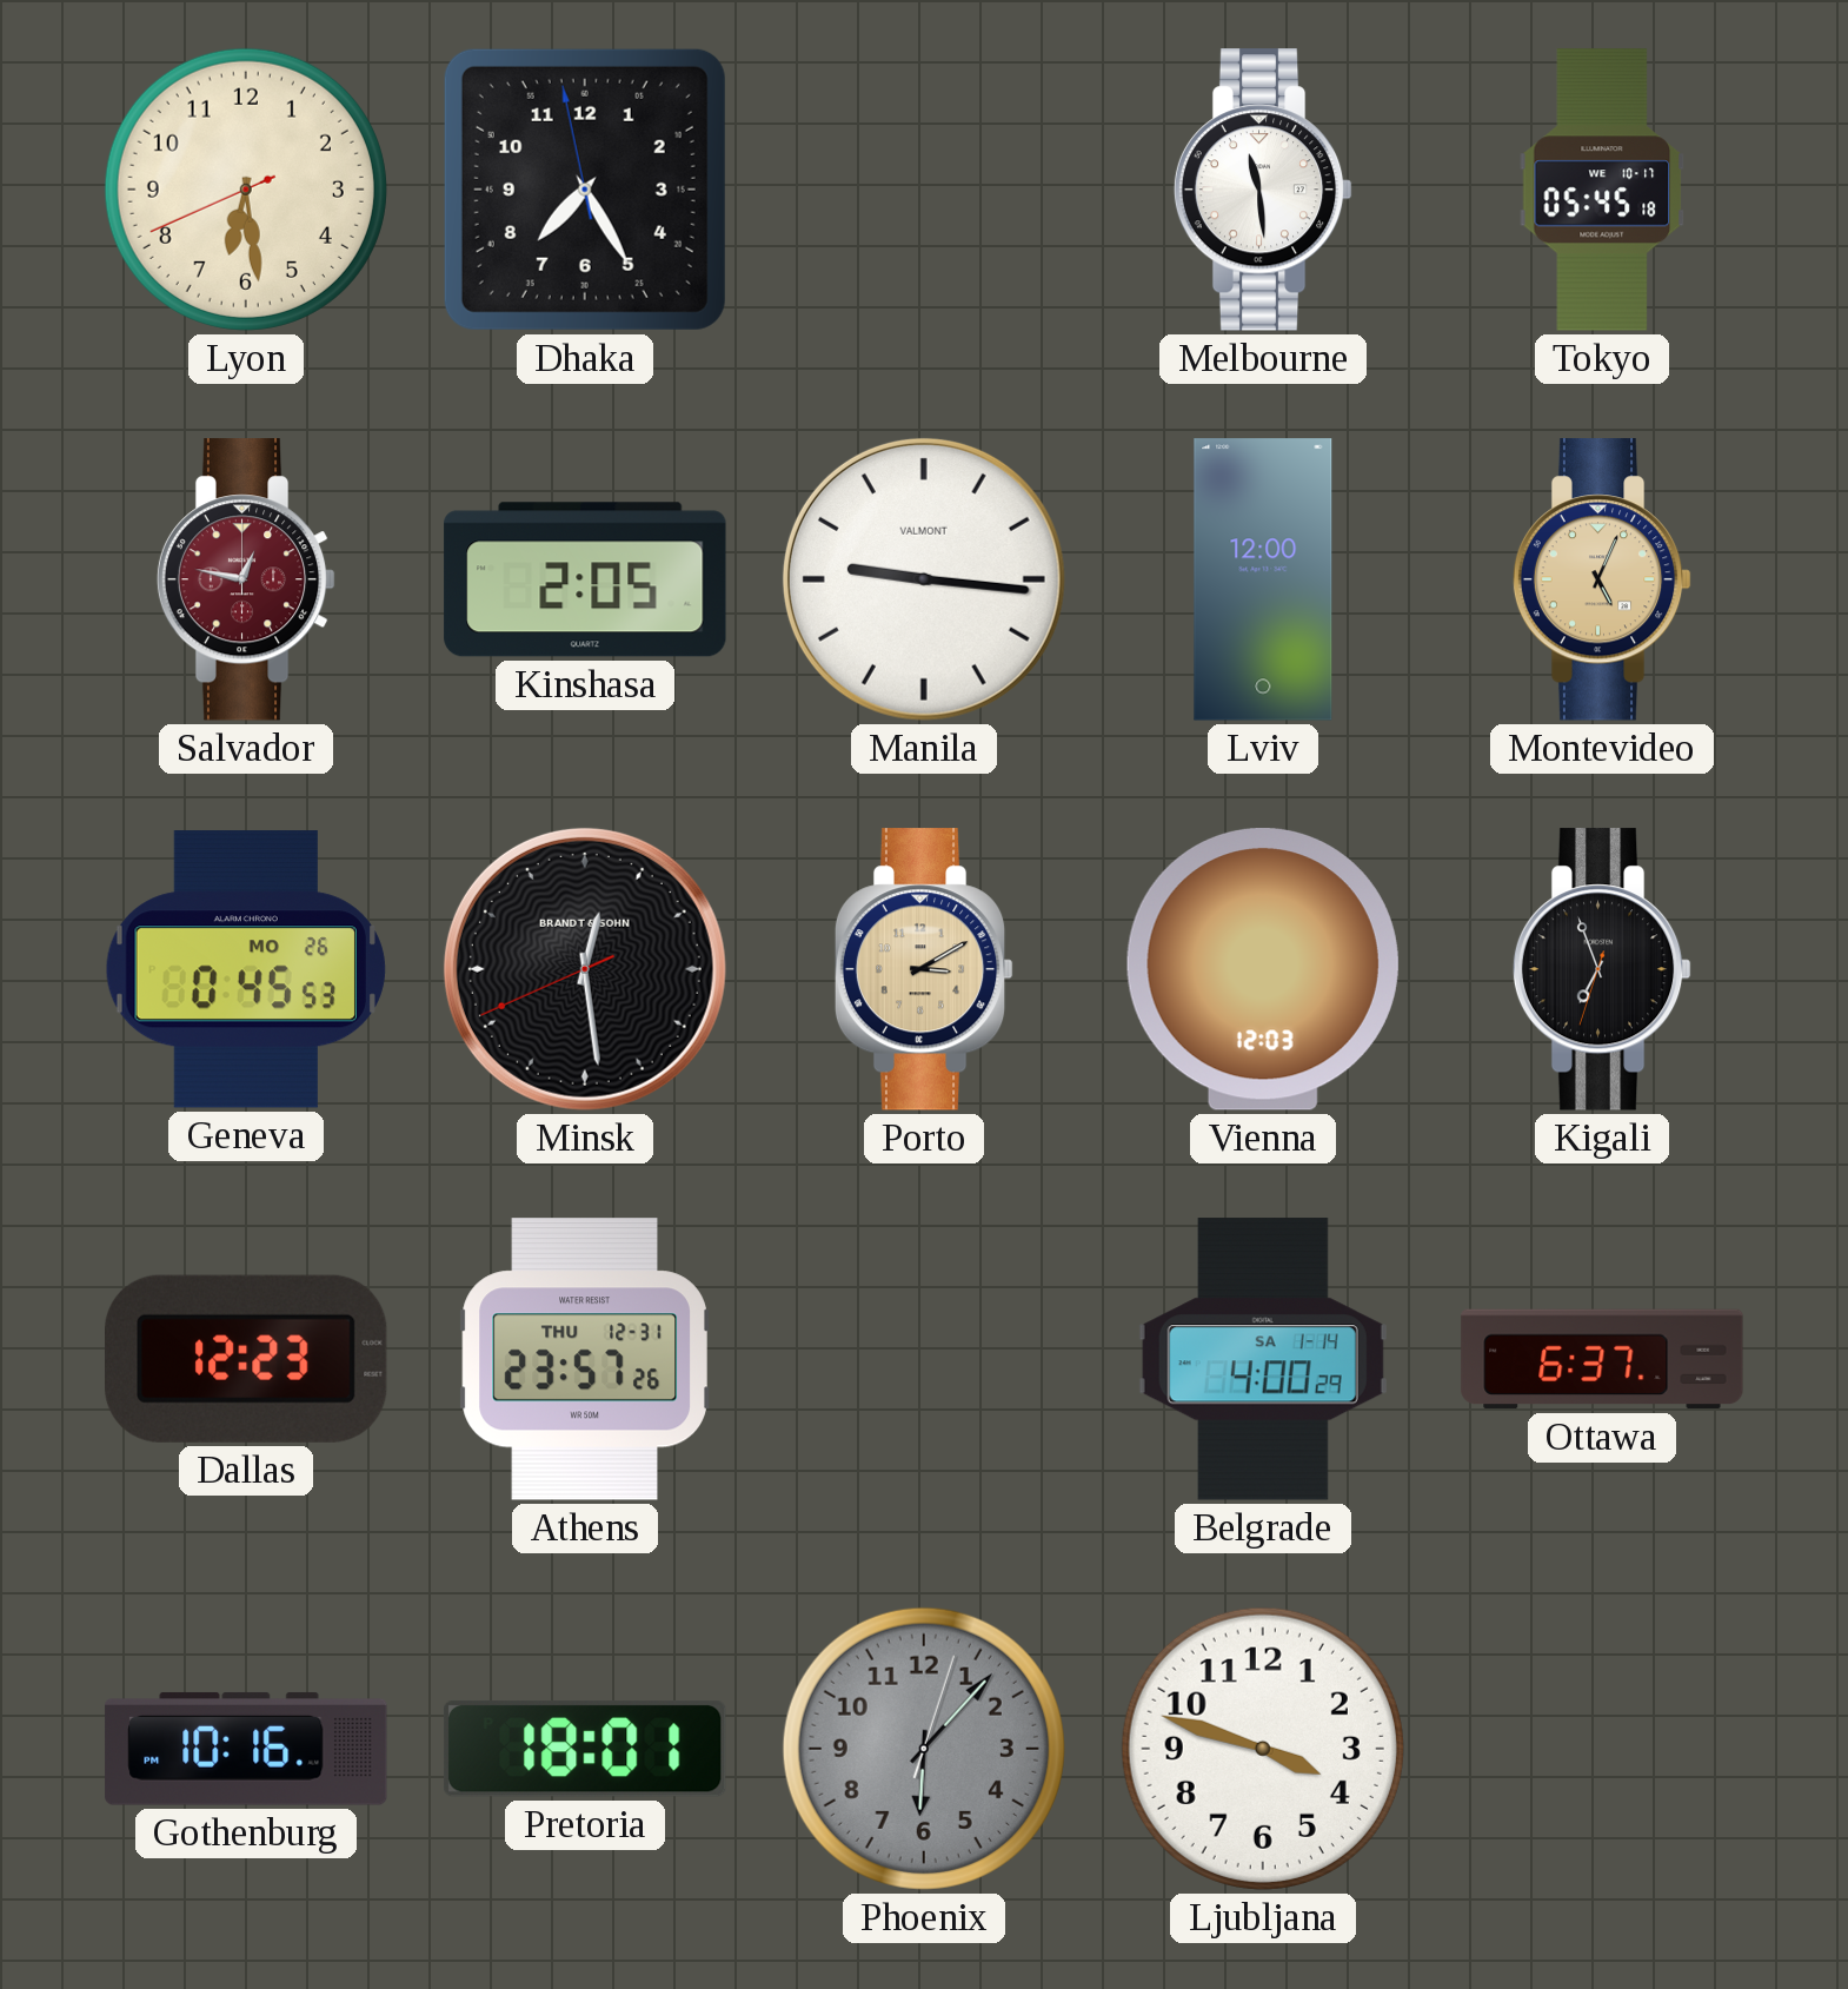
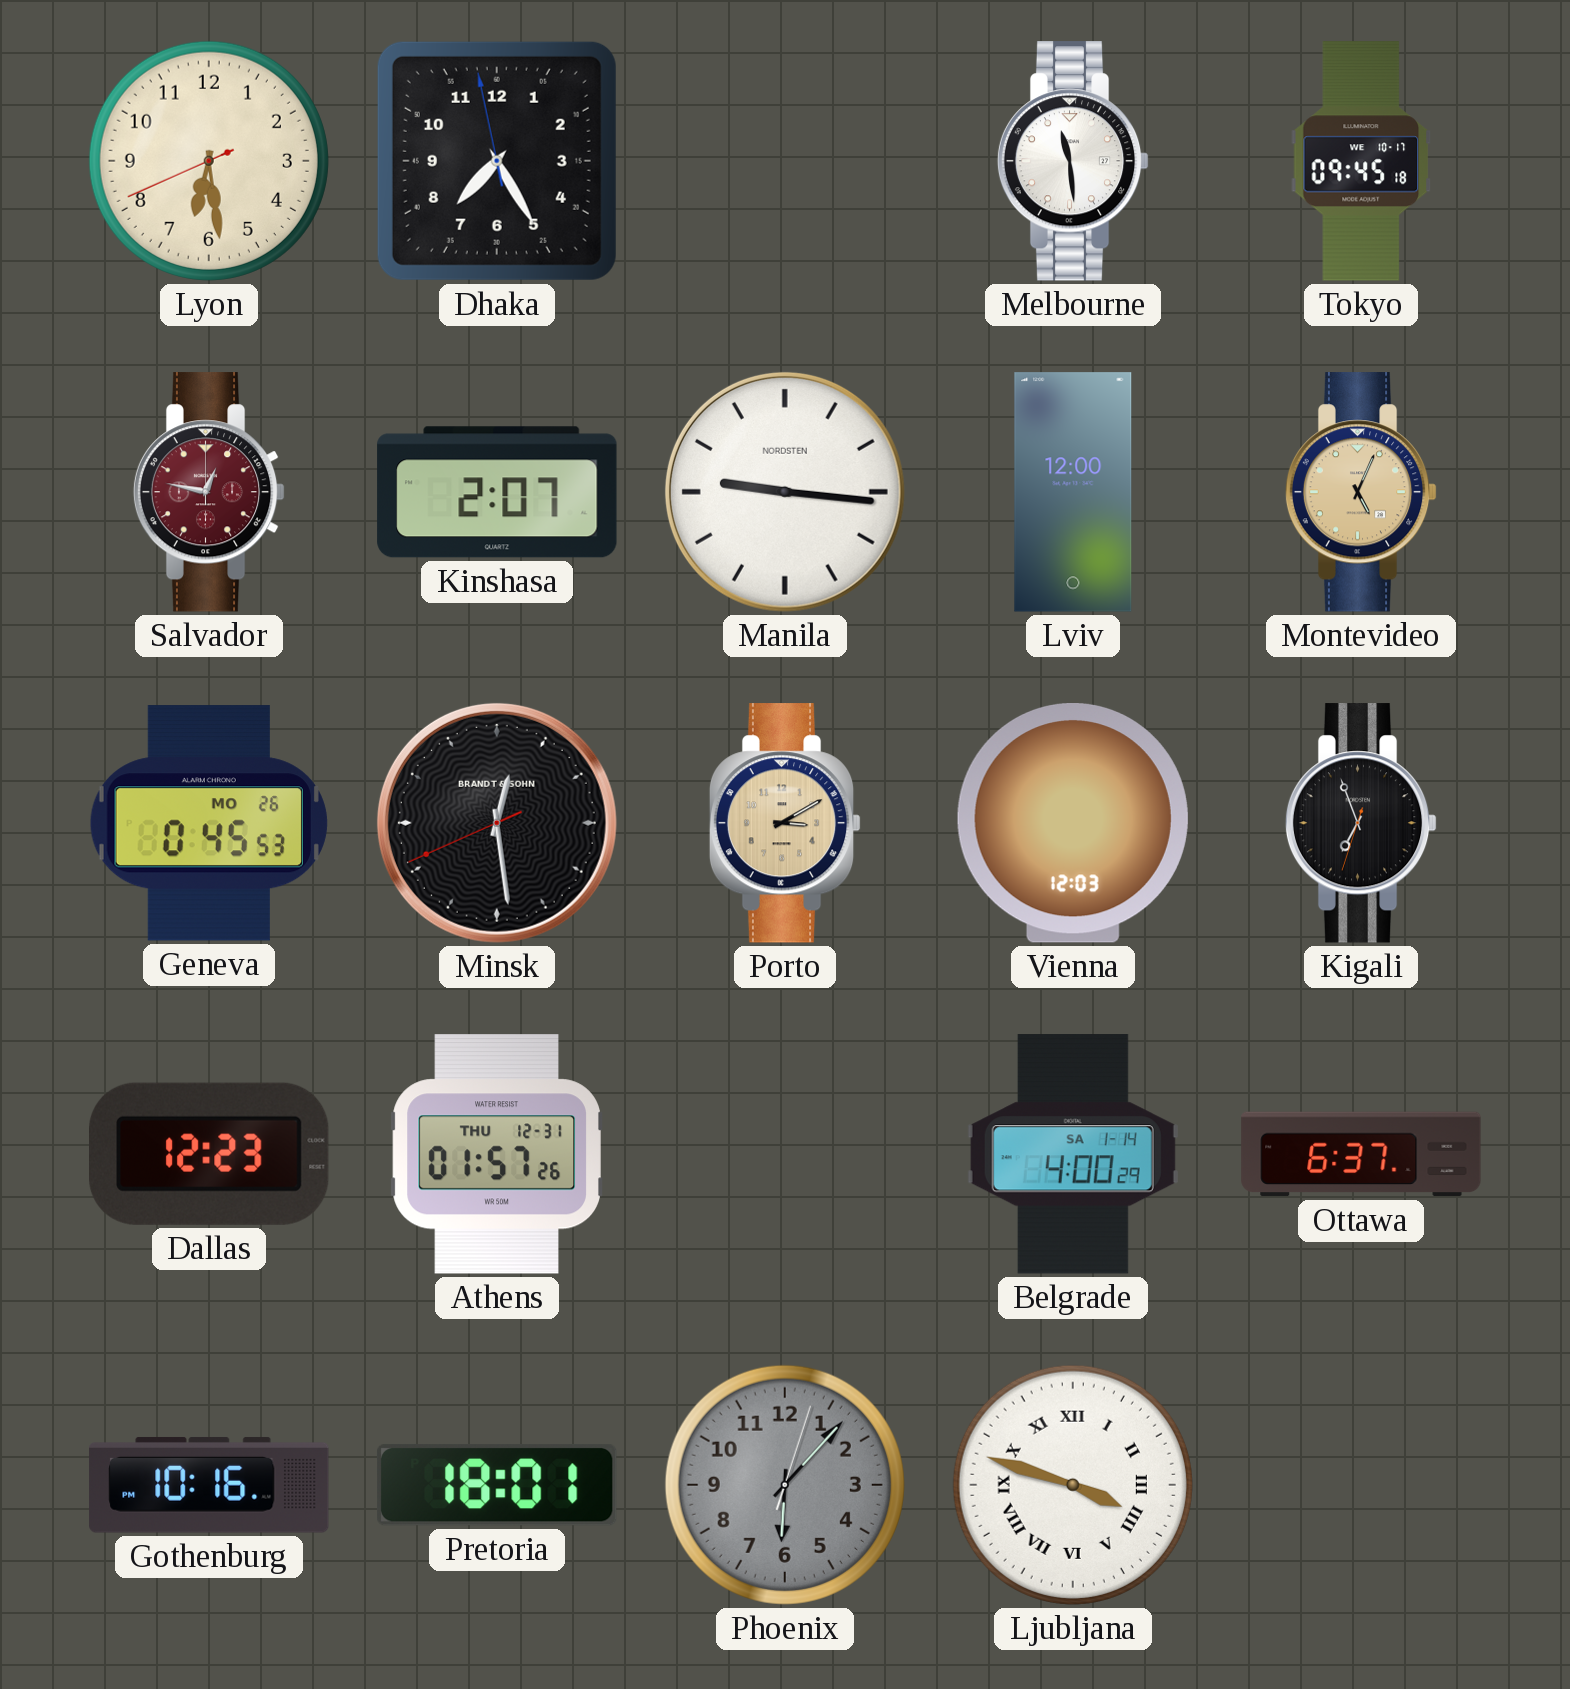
Tokyo: 05:45 -> 09:45 (1361, 161)
Kinshasa: 2:05 -> 2:07 (497, 492)
Manila brand: VALMONT -> NORDSTEN (785, 492)
Athens: 23:57 -> 01:57 (497, 1154)
Ljubljana numerals: Arabic -> Roman (1073, 1485)
